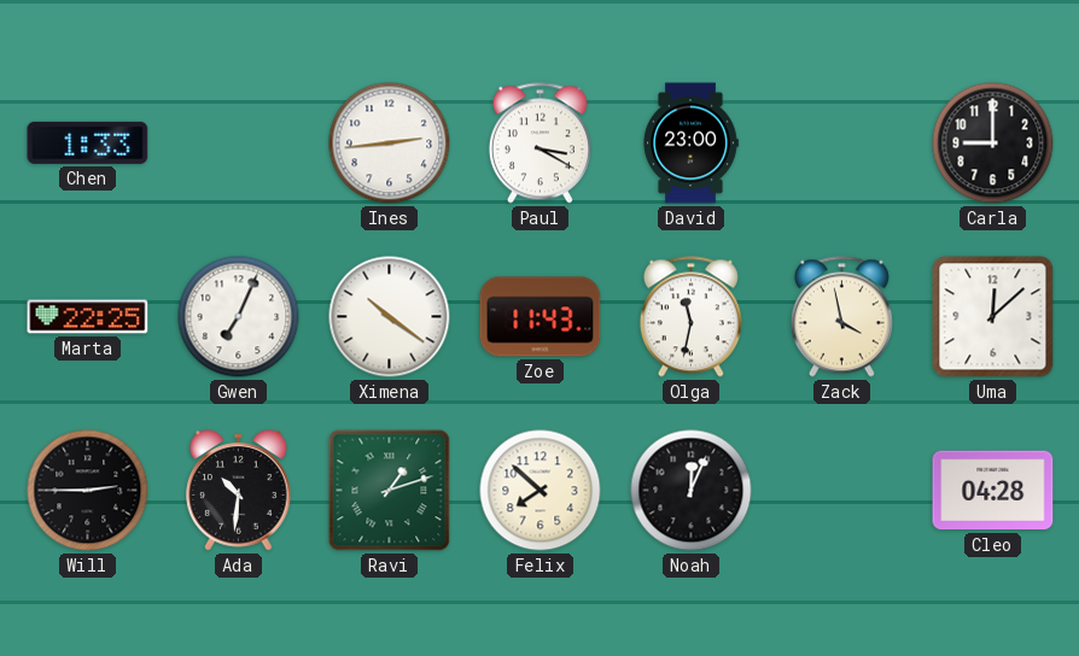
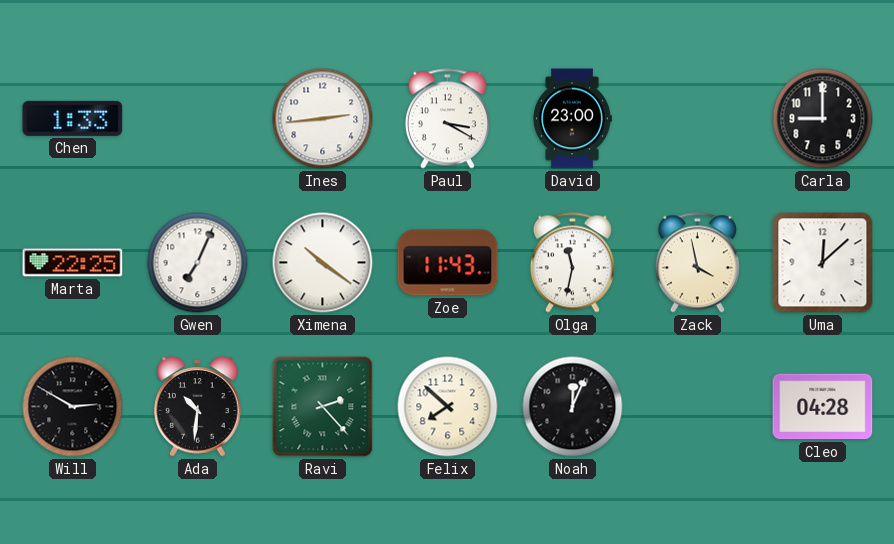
Will: 2:45 -> 2:50 (73, 407)
Ravi: 1:12 -> 2:23 (323, 407)
